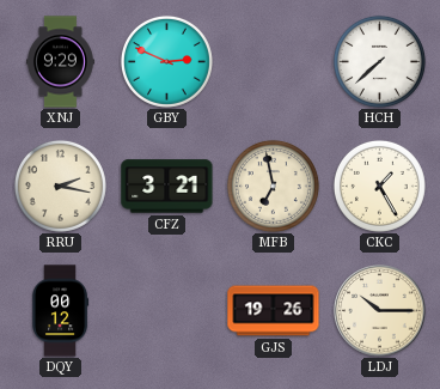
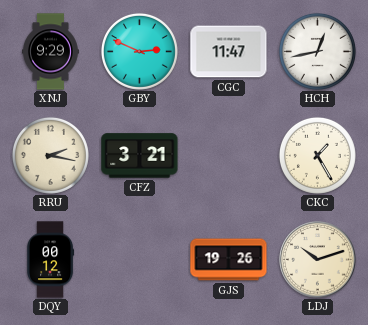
CGC: none -> 11:47 (229, 52)
HCH: 7:38 -> 12:43 (317, 51)
MFB: 6:58 -> none (273, 186)
LDJ: 10:15 -> 10:12 (318, 260)
